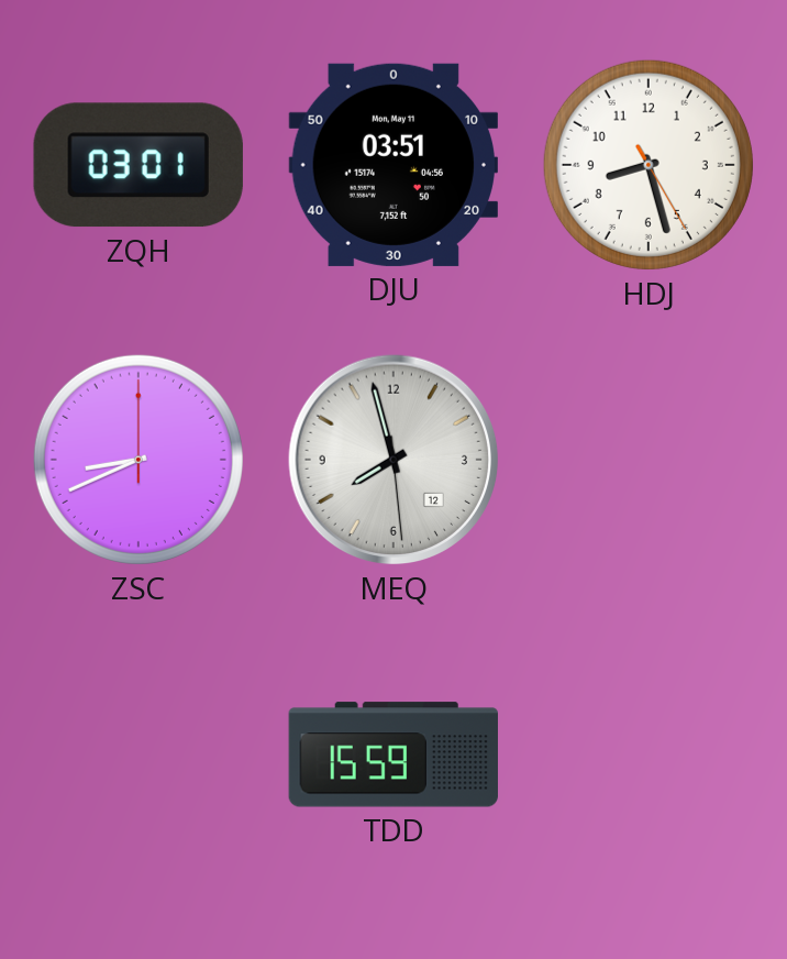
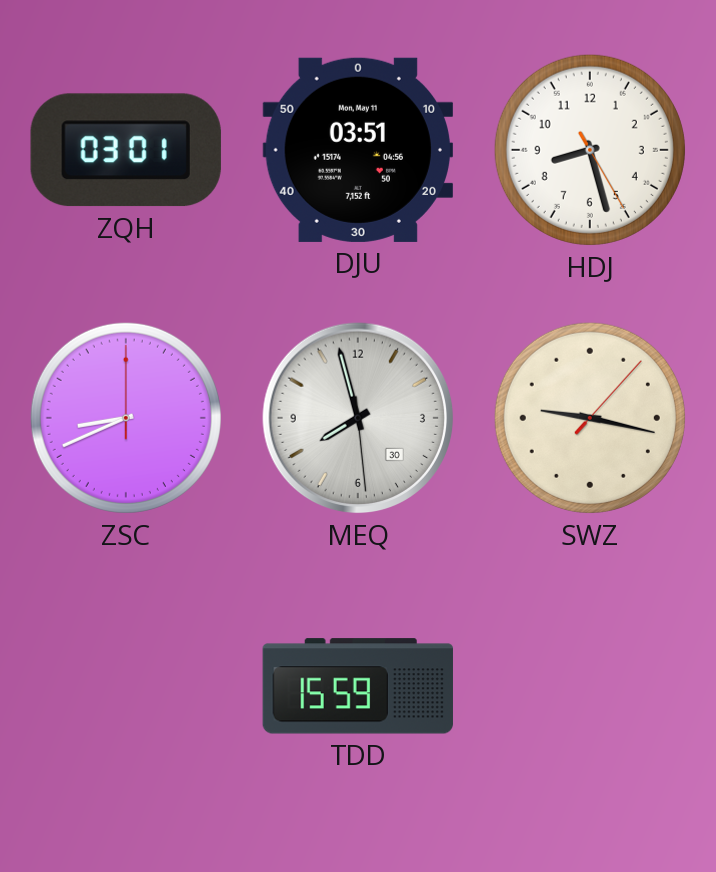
MEQ date: 12 -> 30 (358, 418)
SWZ: none -> 9:17 (590, 418)
